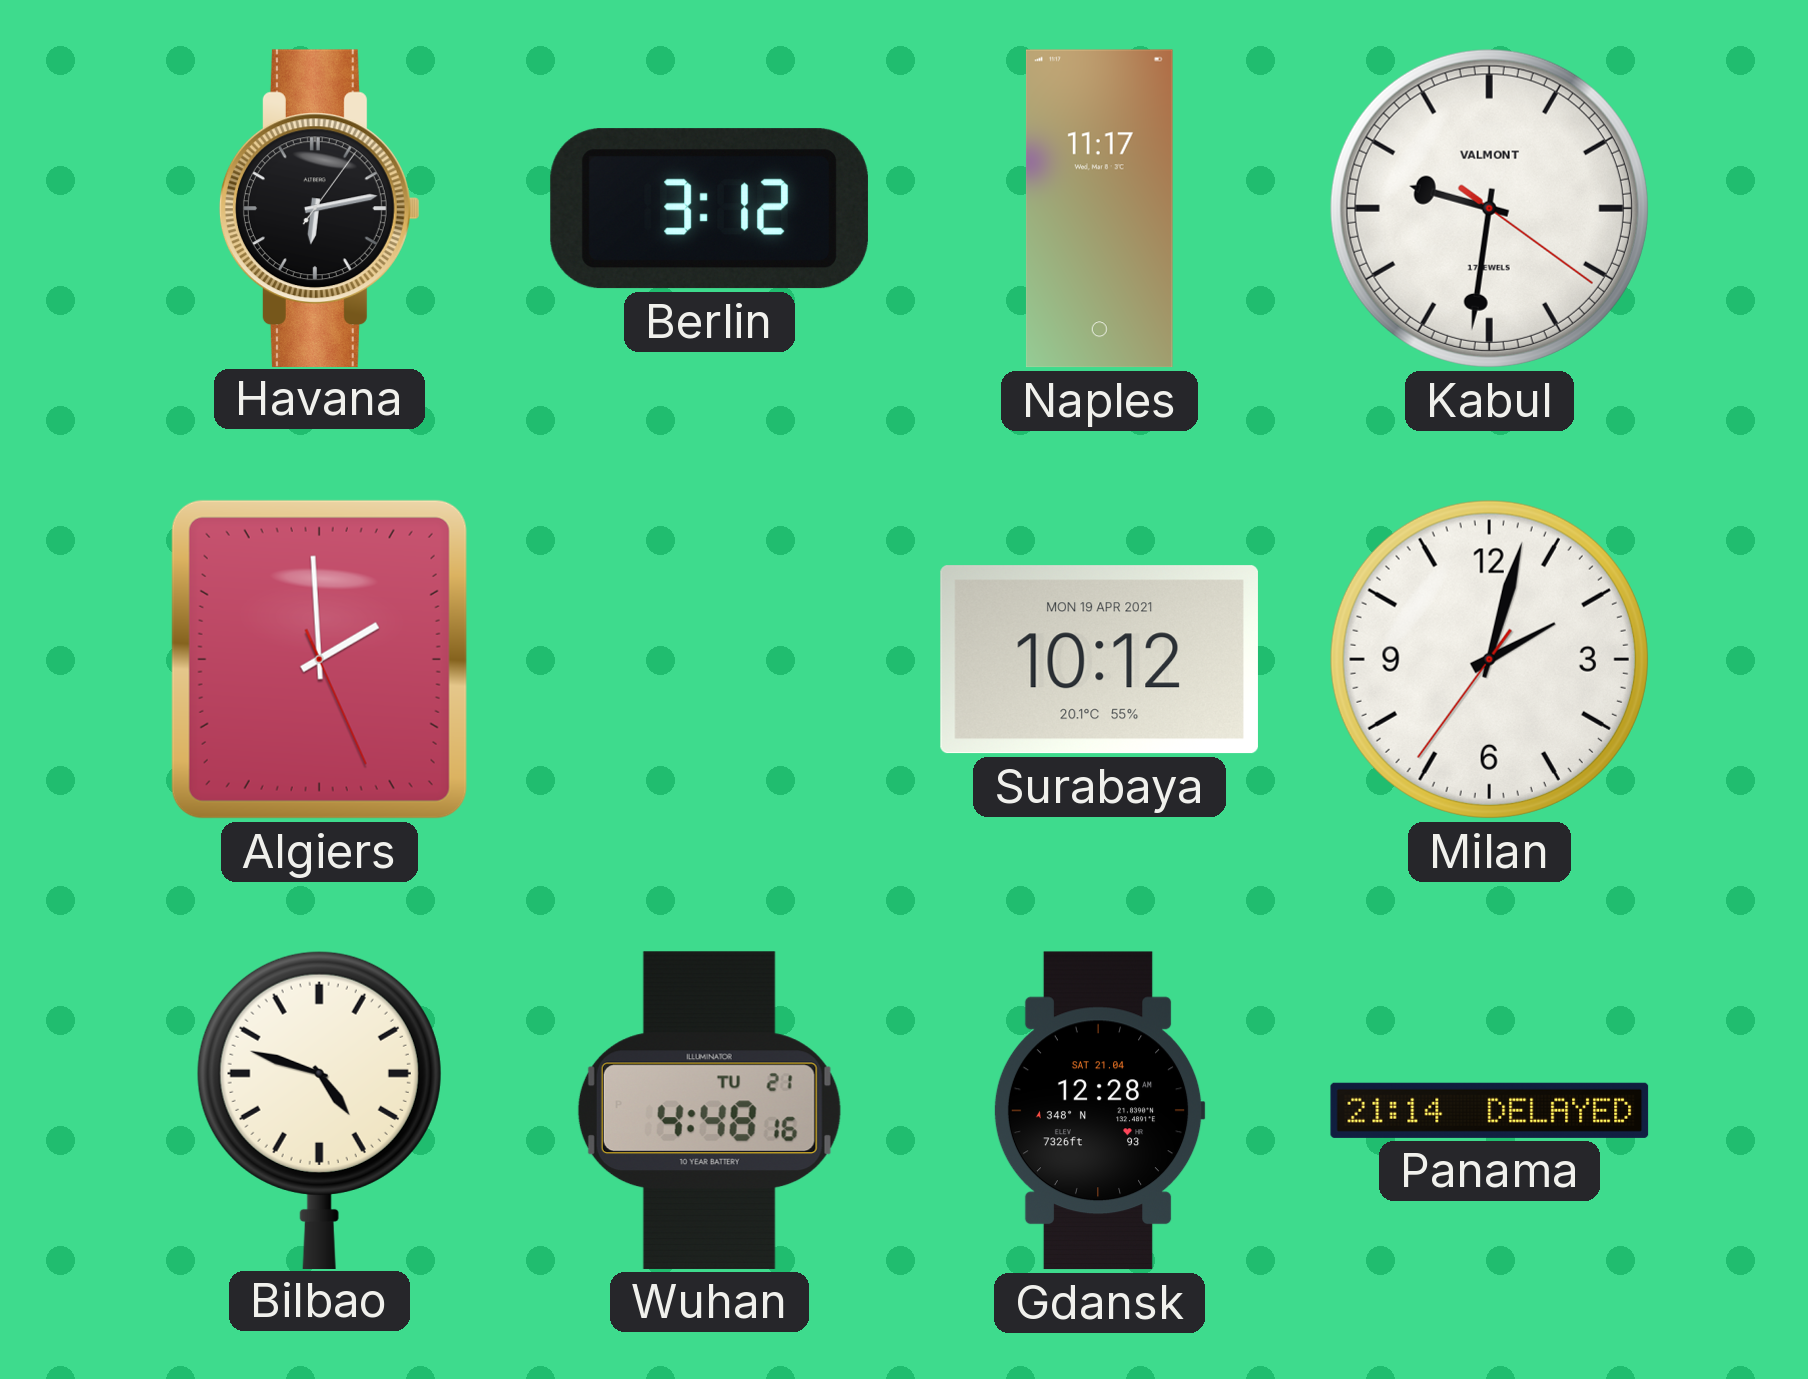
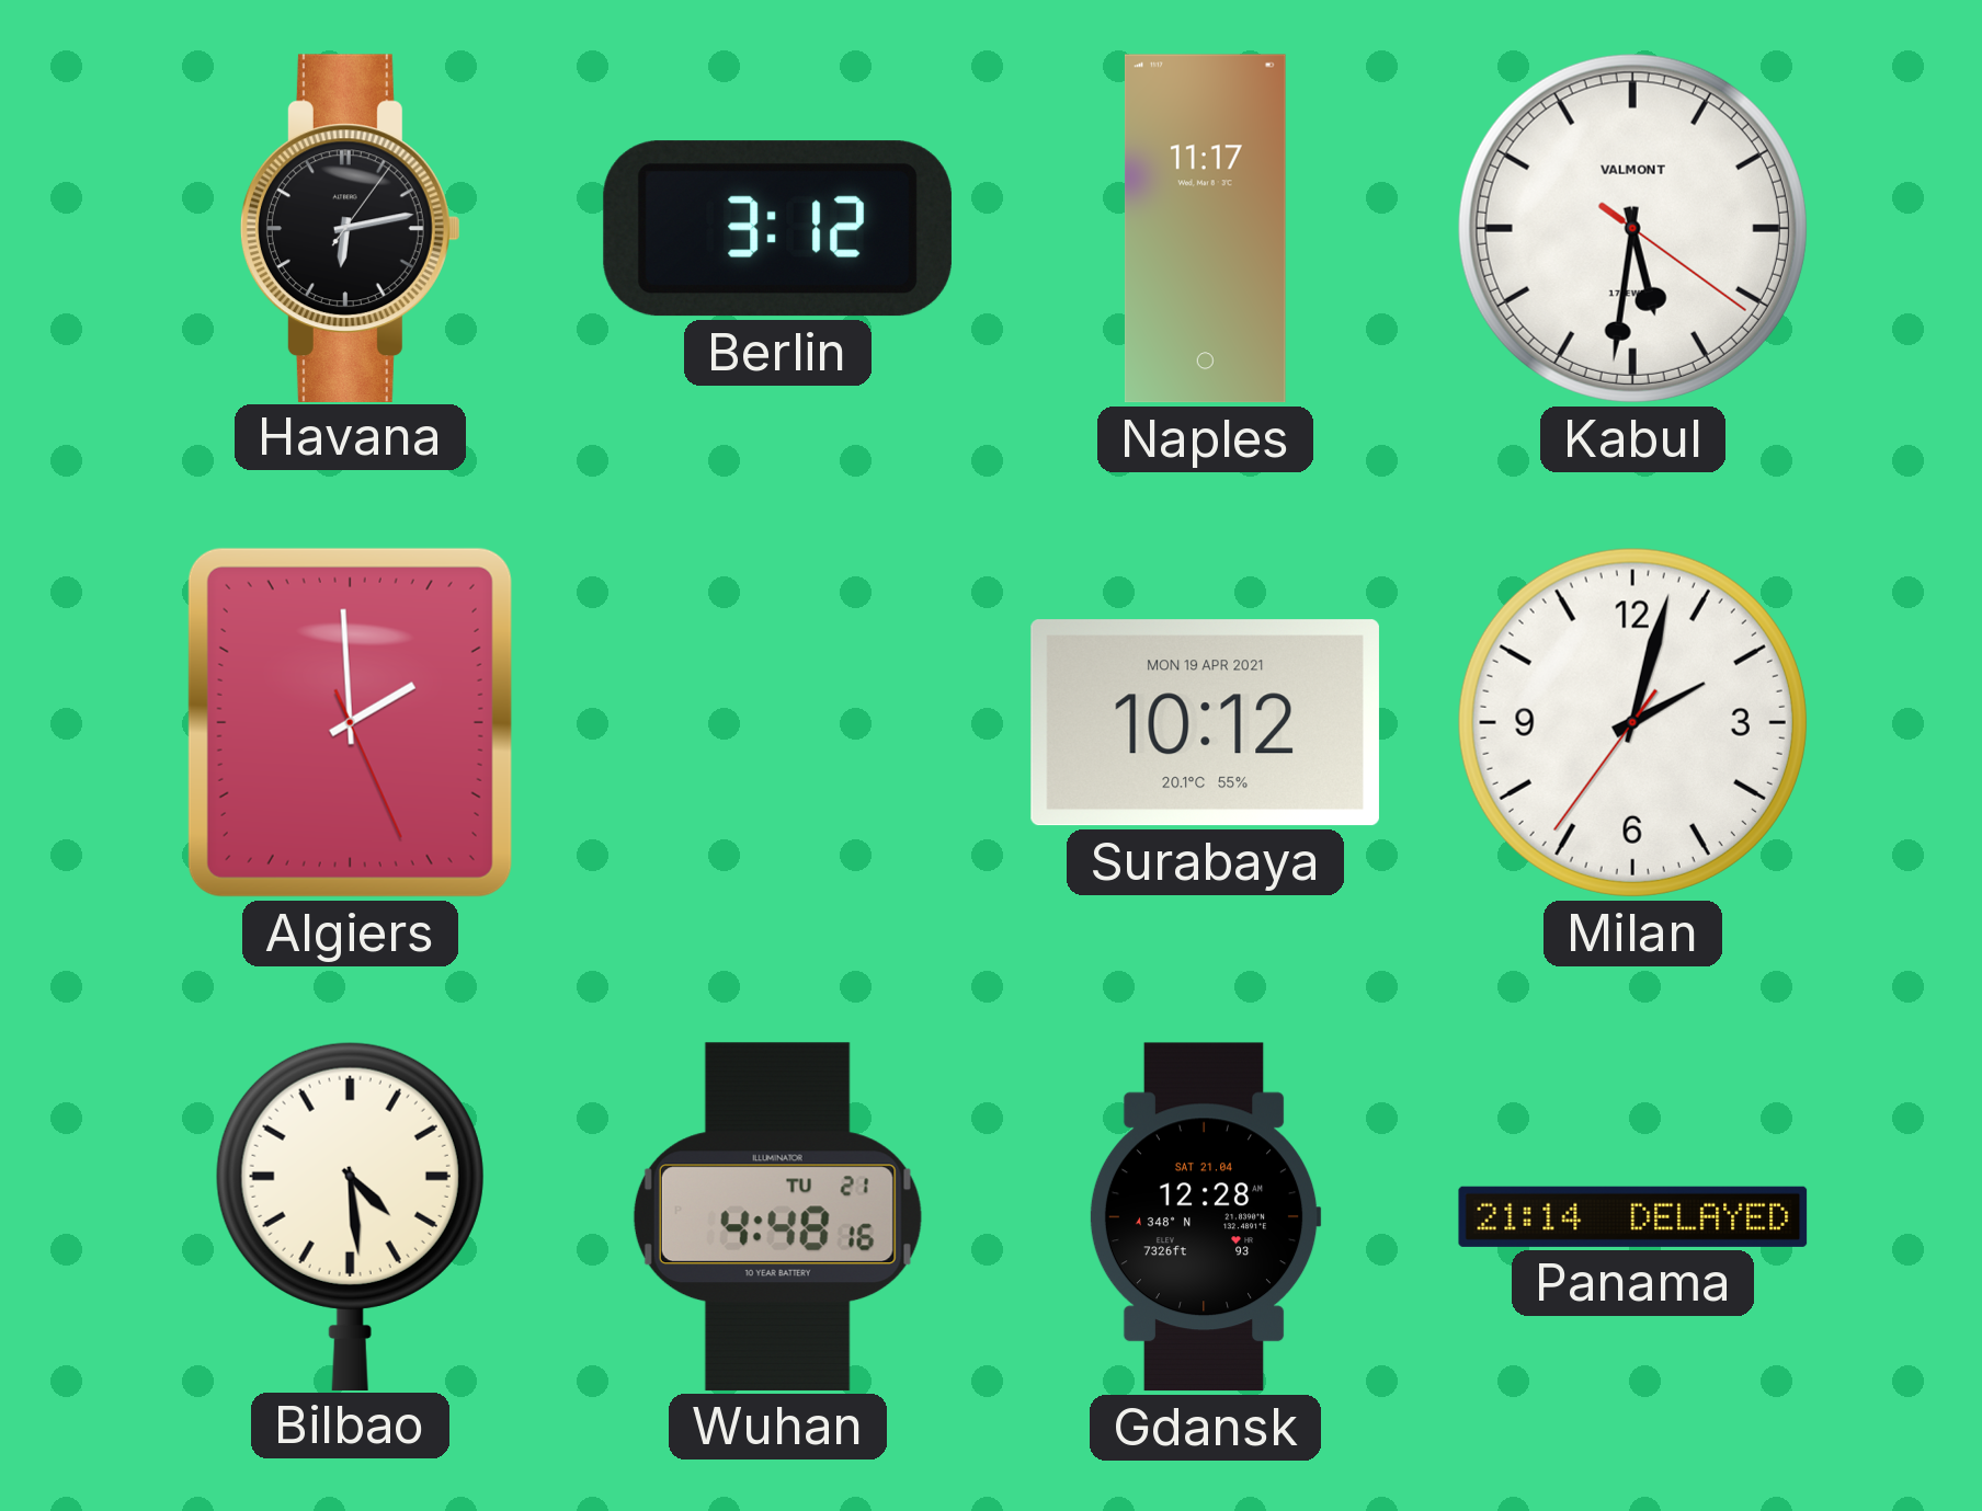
Kabul: 9:31 -> 5:31 (1632, 228)
Bilbao: 4:48 -> 4:29 (350, 1215)
